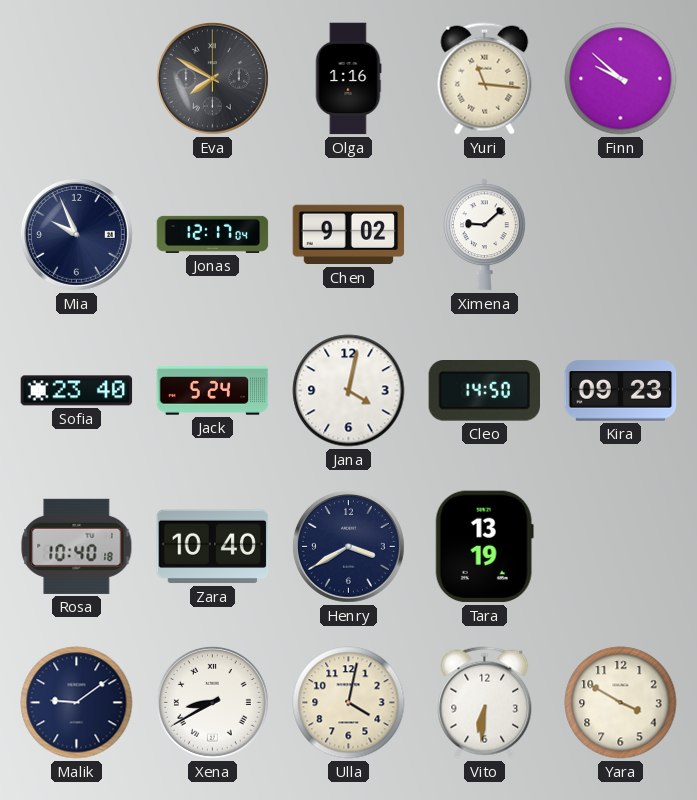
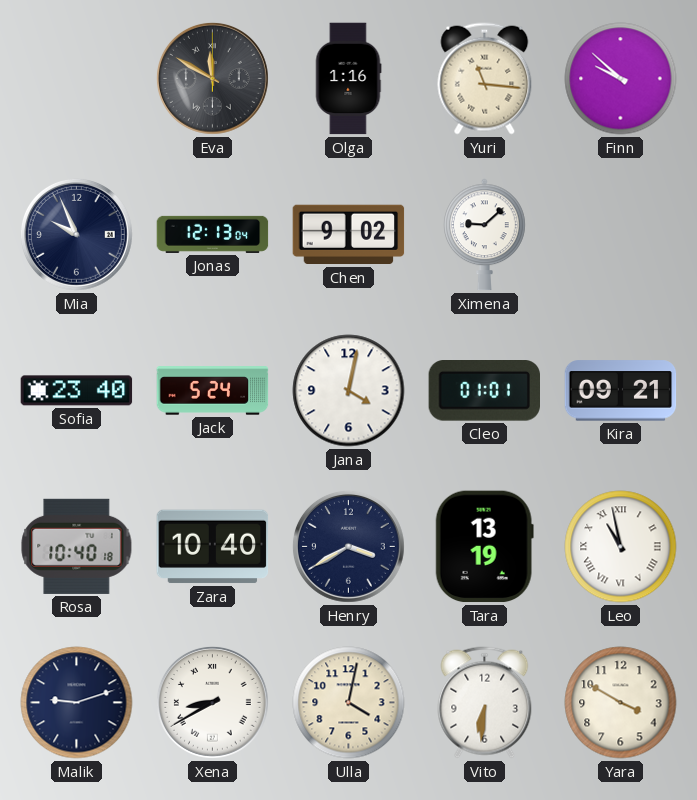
Eva: 7:50 -> 11:50 (212, 78)
Jonas: 12:17 -> 12:13 (213, 234)
Cleo: 14:50 -> 01:01 (484, 391)
Kira: 09:23 -> 09:21 (621, 391)
Leo: none -> 10:58 (621, 547)
Malik: 9:09 -> 9:12 (77, 703)
